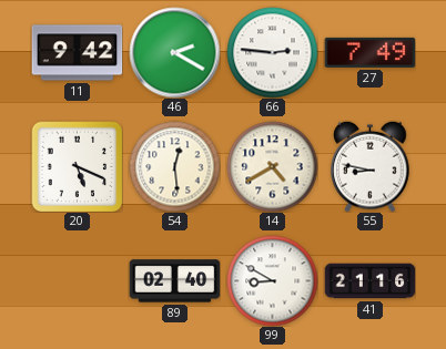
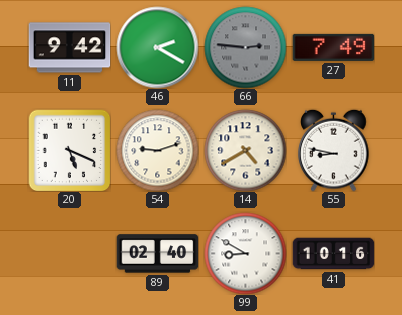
66 dial: white -> grey (245, 47)
54: 12:29 -> 9:12 (157, 150)
41: 21:16 -> 10:16 (333, 254)
